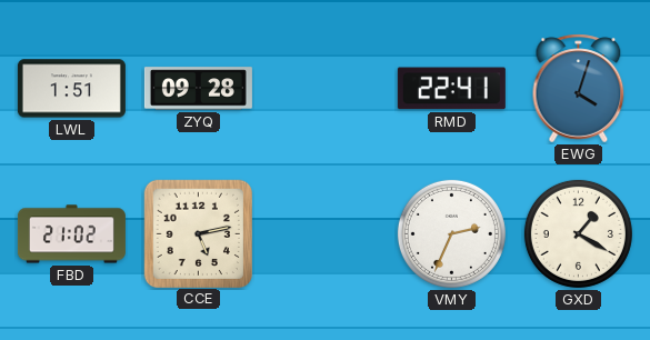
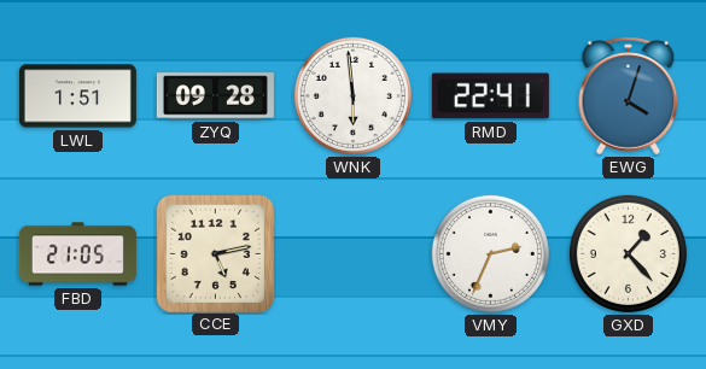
WNK: none -> 5:59 (352, 95)
FBD: 21:02 -> 21:05 (77, 254)
GXD: 1:20 -> 1:23 (628, 253)
